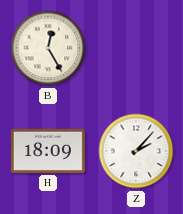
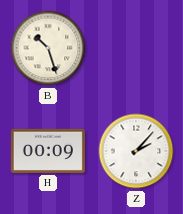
B: 12:25 -> 10:27 (48, 48)
H: 18:09 -> 00:09 (48, 151)
